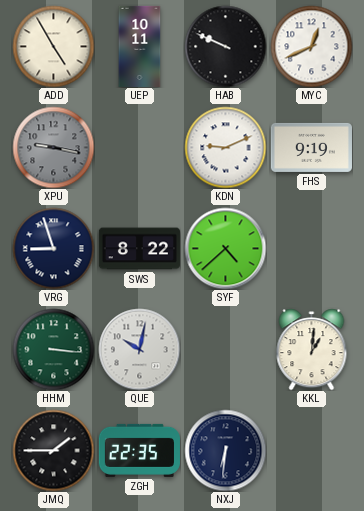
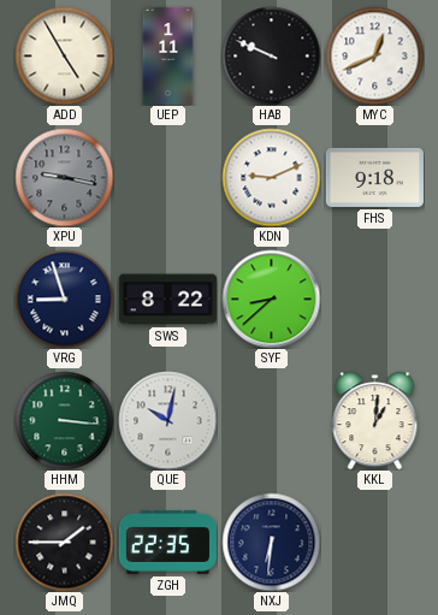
UEP: 10:11 -> 1:11 (168, 55)
FHS: 9:19 -> 9:18 (374, 177)
SYF: 4:38 -> 8:38 (271, 298)
